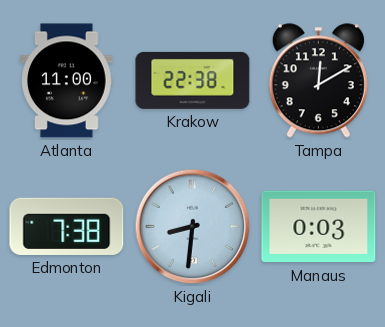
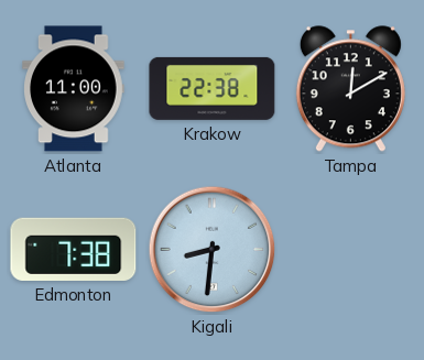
Manaus: 0:03 -> none (319, 227)
